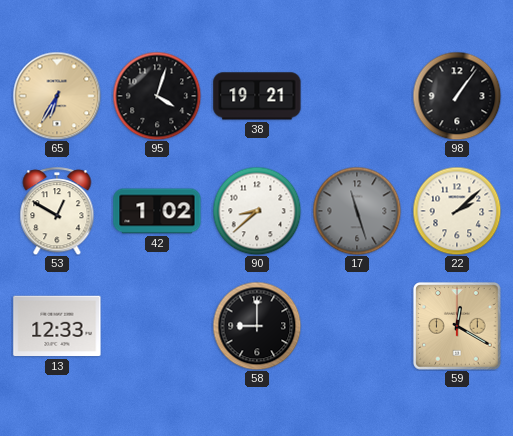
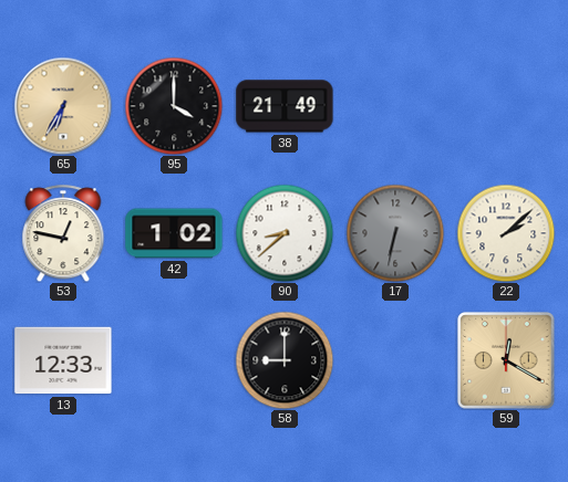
95: 4:03 -> 4:00 (174, 106)
38: 19:21 -> 21:49 (285, 106)
98: 1:06 -> none (457, 96)
53: 12:50 -> 12:47 (63, 233)
17: 11:27 -> 6:32 (395, 233)
